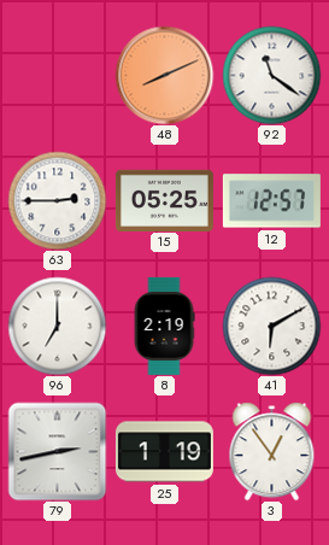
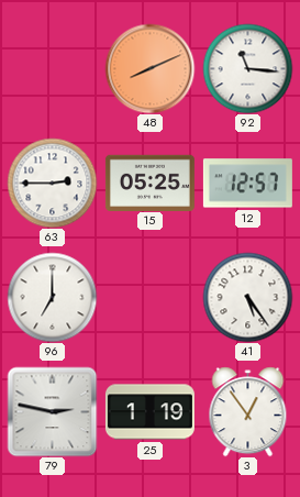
92: 11:21 -> 11:16 (247, 68)
8: 2:19 -> none (164, 326)
41: 6:10 -> 5:24 (247, 297)
79: 2:43 -> 2:47 (52, 411)
